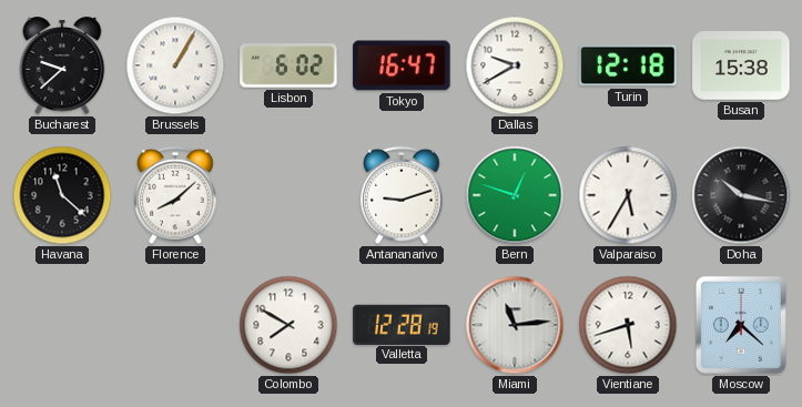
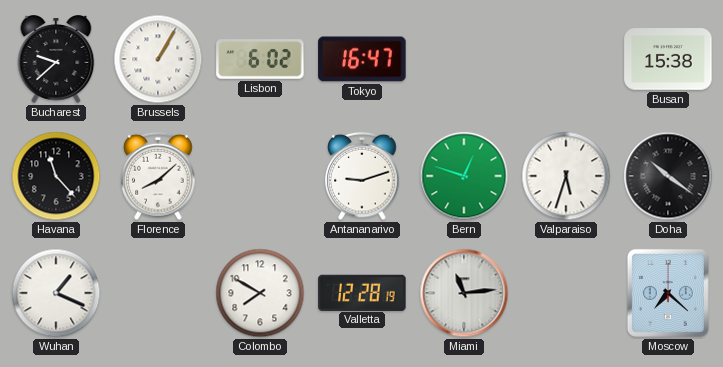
Dallas: 9:40 -> none (515, 65)
Turin: 12:18 -> none (628, 65)
Havana: 11:22 -> 11:23 (56, 176)
Valparaiso: 5:35 -> 5:33 (566, 176)
Doha: 10:17 -> 10:21 (668, 176)
Wuhan: none -> 1:19 (56, 293)
Vientiane: 5:42 -> none (628, 325)
